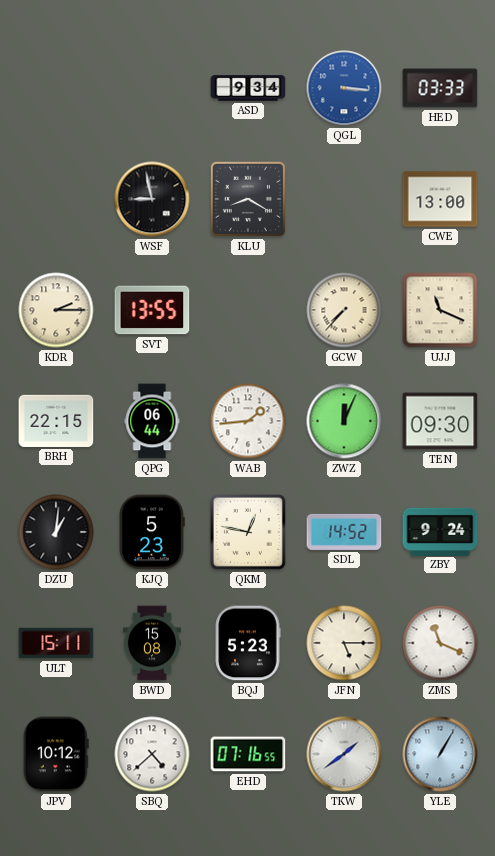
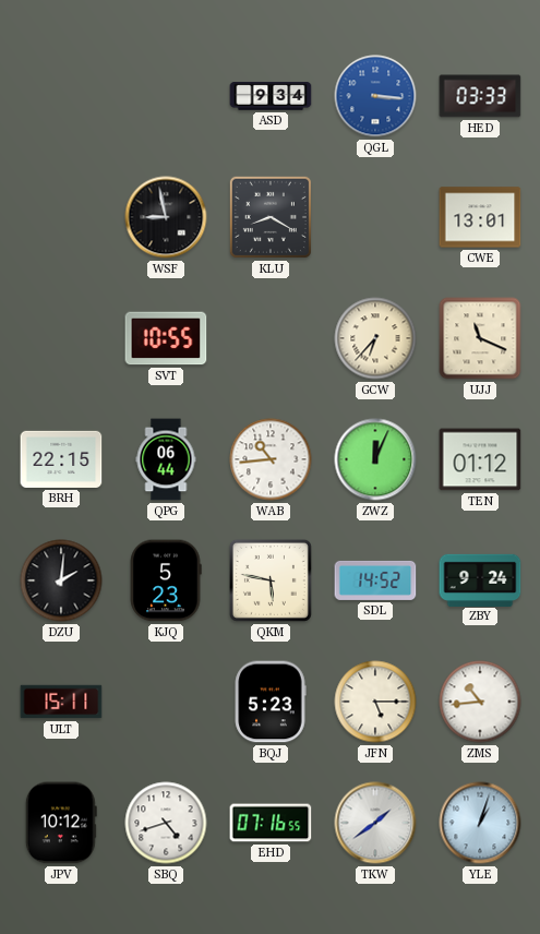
CWE: 13:00 -> 13:01 (480, 217)
KDR: 2:15 -> none (56, 310)
SVT: 13:55 -> 10:55 (166, 338)
GCW: 7:37 -> 6:37 (375, 338)
WAB: 1:44 -> 10:44 (271, 459)
TEN: 09:30 -> 01:12 (480, 459)
DZU: 1:01 -> 2:01 (61, 580)
QKM: 12:47 -> 5:47 (271, 580)
BWD: 15:08 -> none (152, 643)
ZMS: 11:19 -> 10:44 (480, 702)
SBQ: 4:38 -> 4:42 (166, 823)
YLE: 1:05 -> 1:03 (480, 823)
